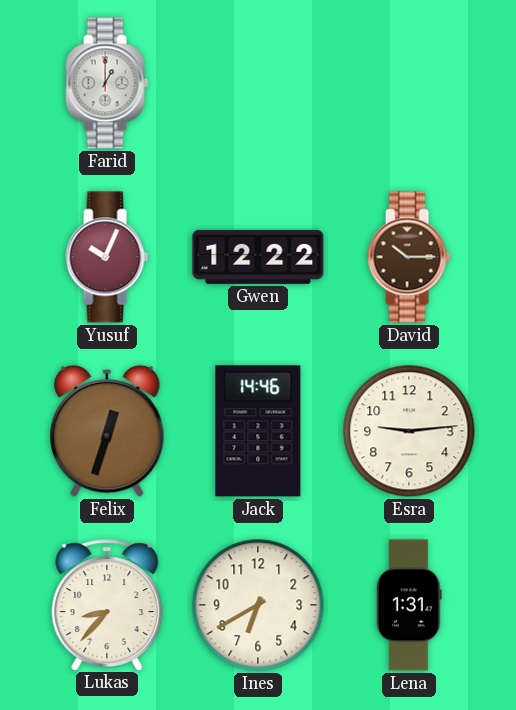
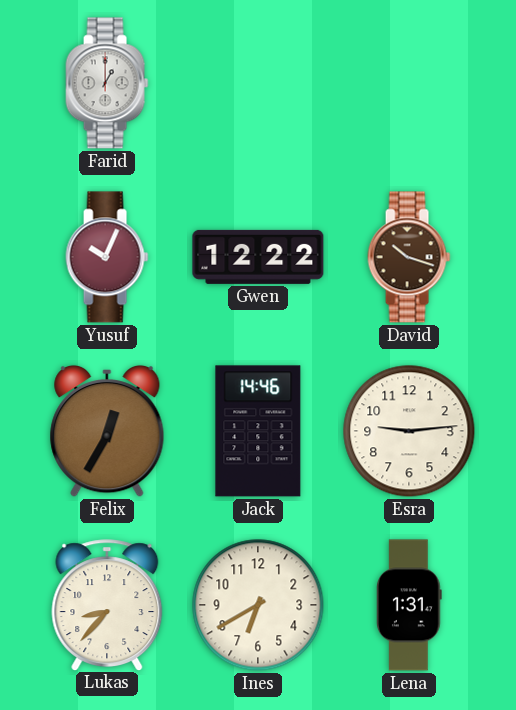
David: 10:15 -> 10:18 (409, 257)
Felix: 12:33 -> 12:35 (107, 431)
